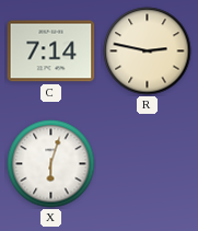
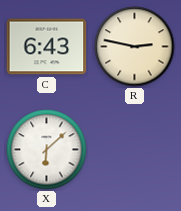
C: 7:14 -> 6:43 (47, 47)
X: 6:03 -> 6:08 (47, 150)
